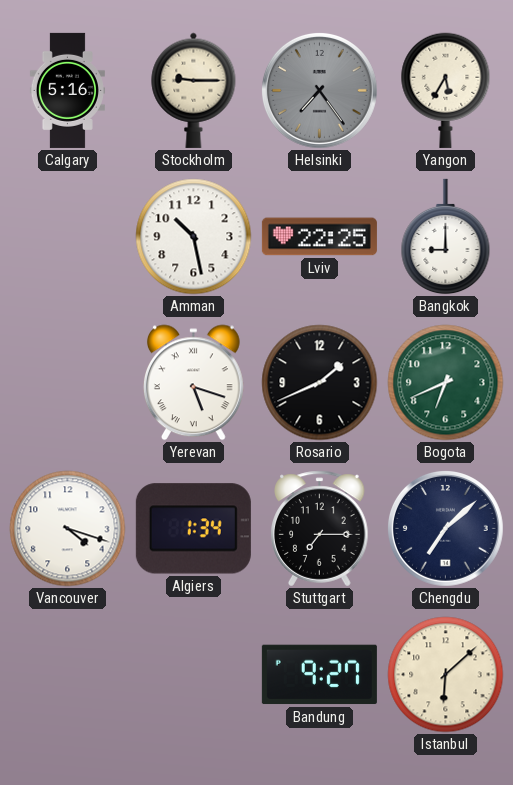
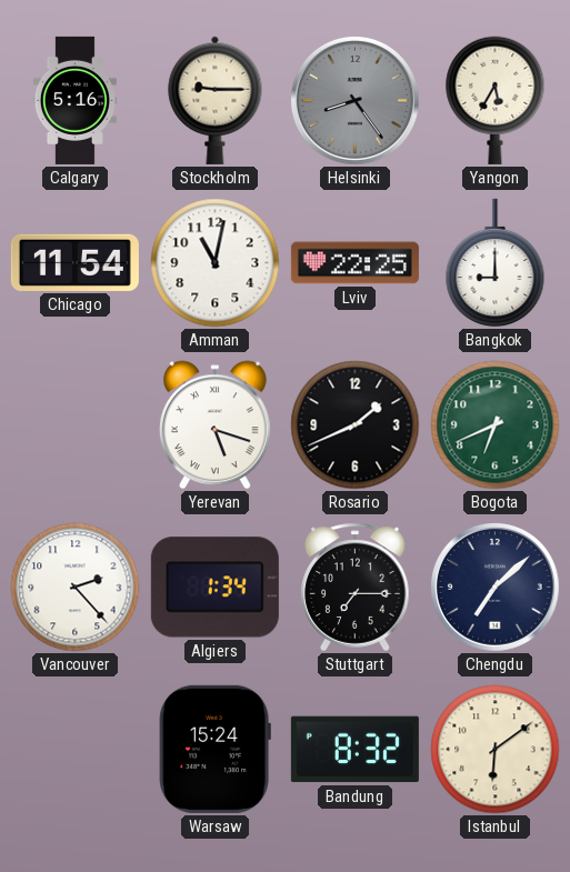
Helsinki: 7:24 -> 8:24 (354, 100)
Chicago: none -> 11:54 (74, 262)
Amman: 10:28 -> 11:02 (216, 263)
Vancouver: 4:18 -> 2:23 (76, 588)
Warsaw: none -> 15:24 (214, 749)
Bandung: 9:27 -> 8:32 (354, 750)
Istanbul: 6:08 -> 6:09 (496, 750)
